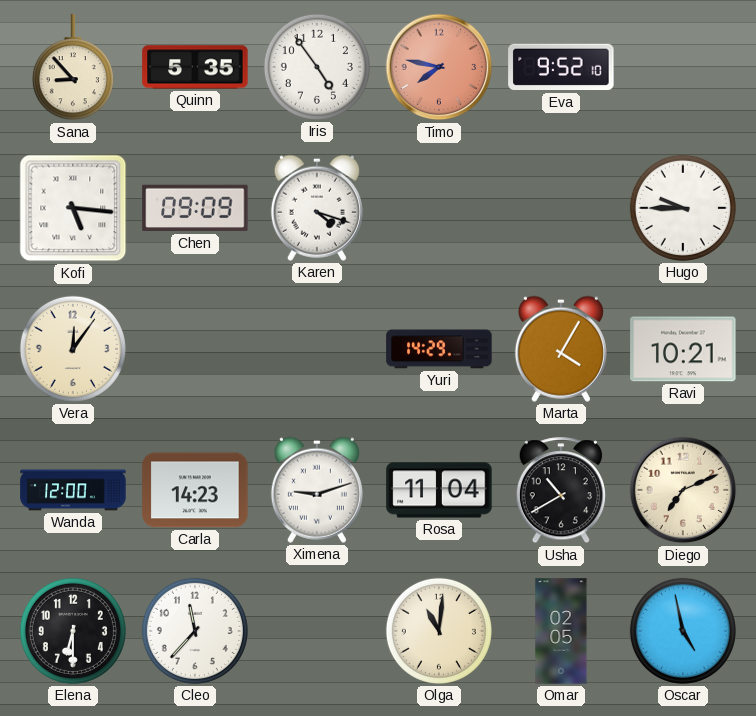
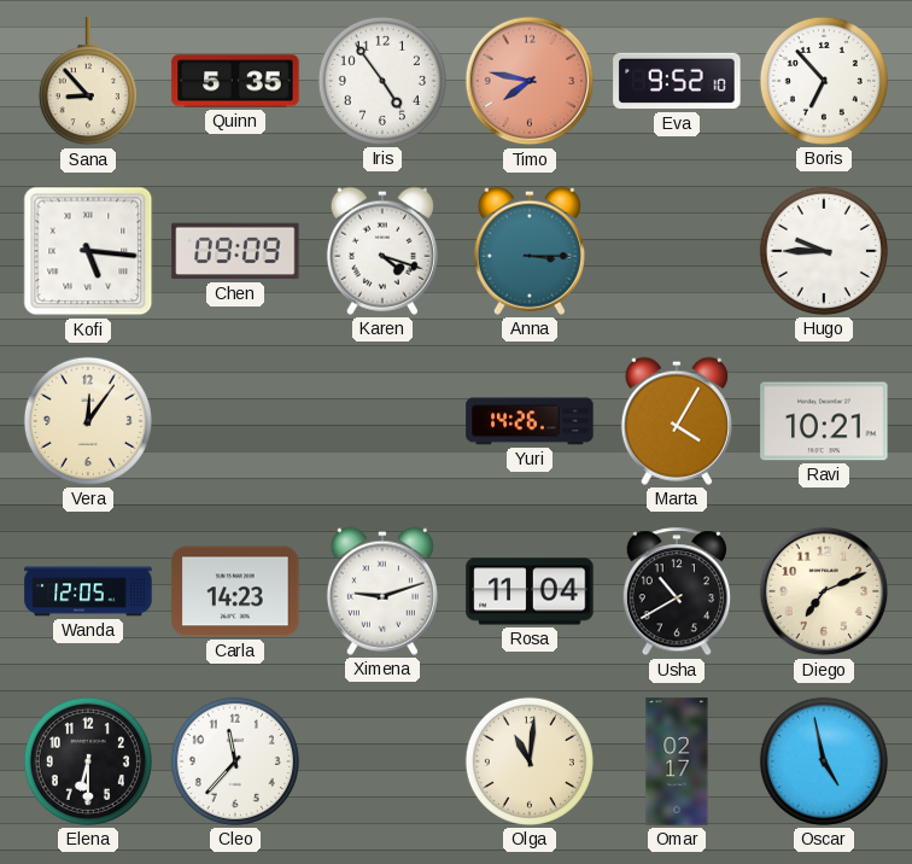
Boris: none -> 6:53 (824, 81)
Anna: none -> 3:15 (530, 251)
Yuri: 14:29 -> 14:26 (530, 421)
Wanda: 12:00 -> 12:05 (88, 591)
Omar: 02:05 -> 02:17 (677, 761)
